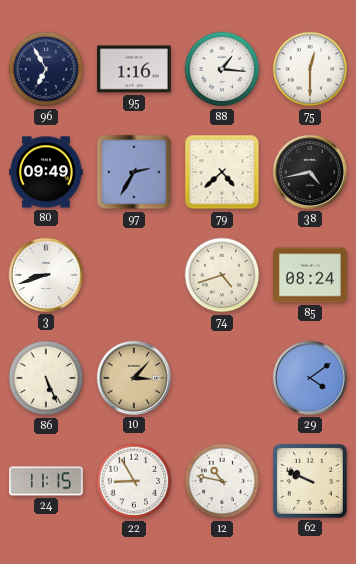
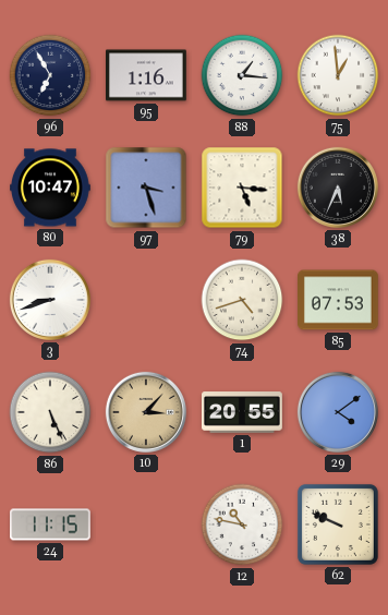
75: 12:30 -> 12:59 (338, 75)
80: 09:49 -> 10:47 (51, 188)
97: 2:35 -> 3:27 (146, 188)
79: 4:38 -> 5:16 (242, 188)
38: 4:43 -> 5:34 (338, 188)
85: 08:24 -> 07:53 (339, 300)
1: none -> 20:55 (243, 412)
22: 8:55 -> none (134, 481)
